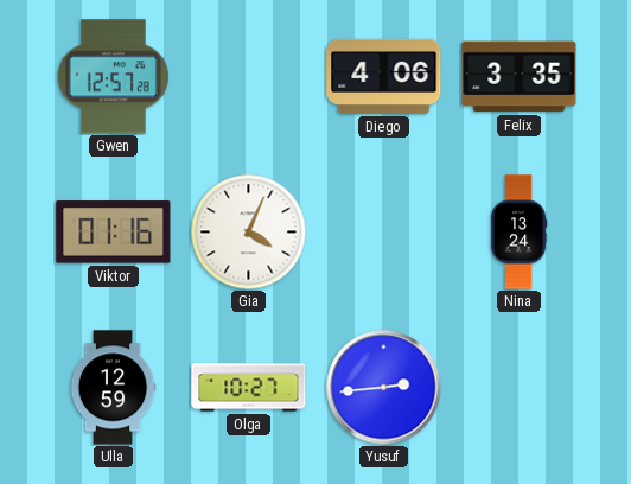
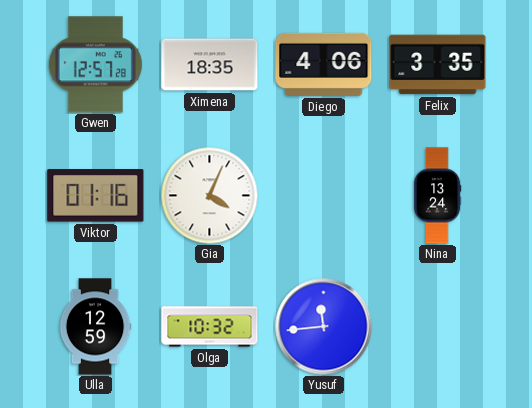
Ximena: none -> 18:35 (210, 65)
Olga: 10:27 -> 10:32 (210, 327)
Yusuf: 2:44 -> 11:44 (324, 327)
